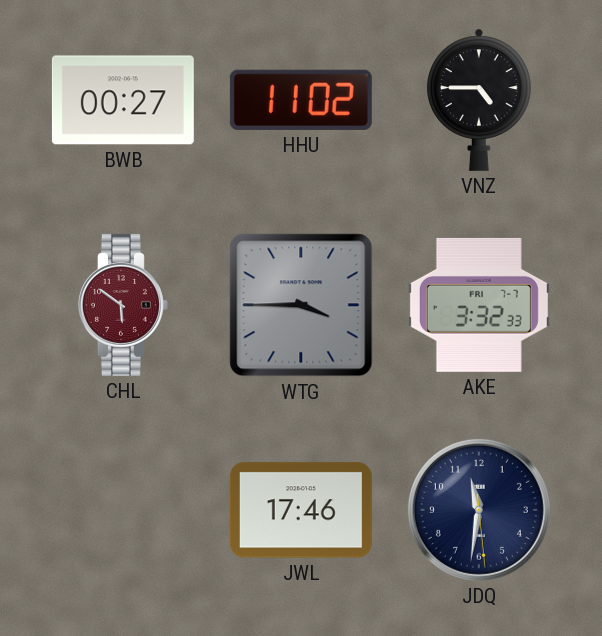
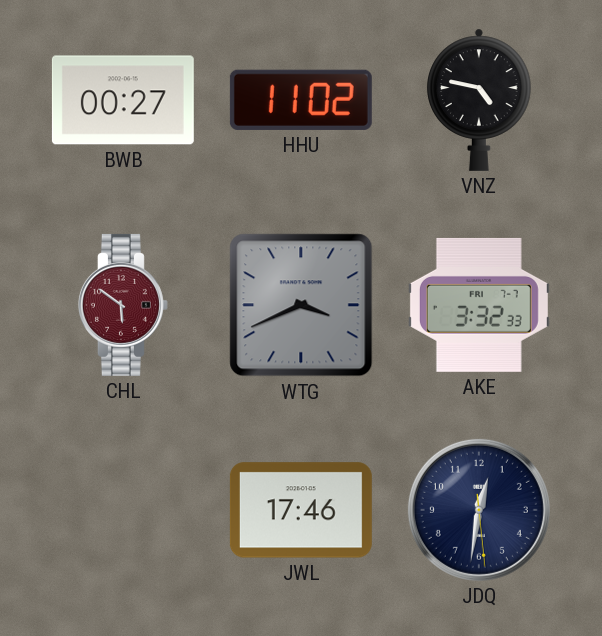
VNZ: 4:45 -> 4:47 (479, 100)
WTG: 3:45 -> 3:41 (301, 305)
JDQ: 11:31 -> 12:31 (479, 510)
